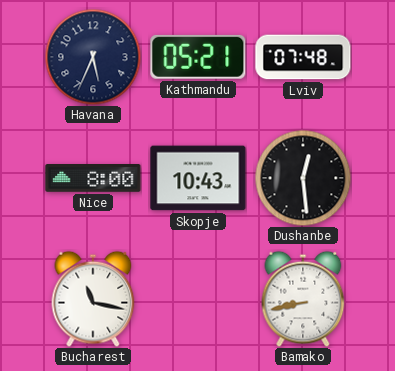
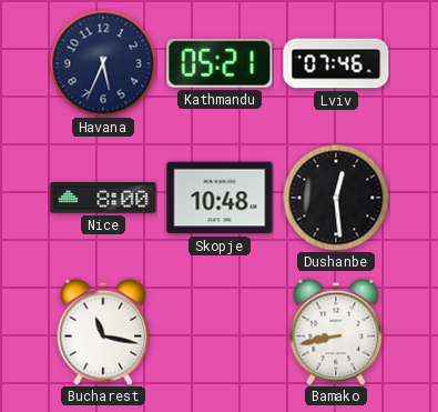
Lviv: 07:48 -> 07:46 (336, 63)
Skopje: 10:43 -> 10:48 (220, 198)
